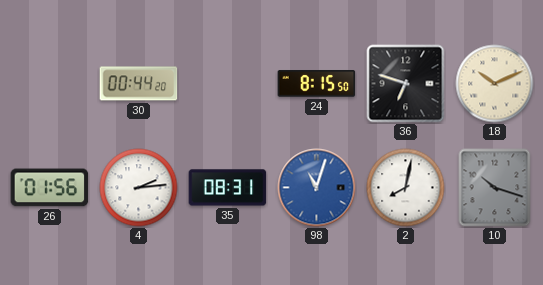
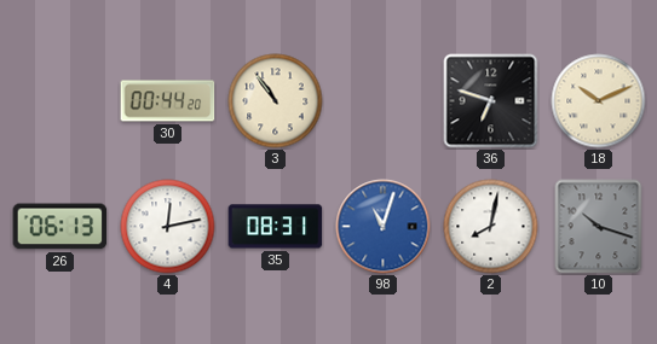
3: none -> 10:54 (276, 101)
24: 8:15 -> none (317, 84)
26: 01:56 -> 06:13 (60, 227)
4: 2:14 -> 12:13 (168, 227)
